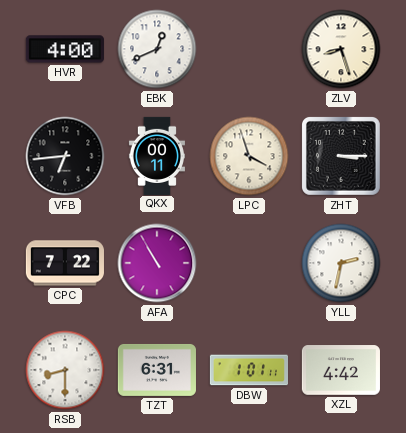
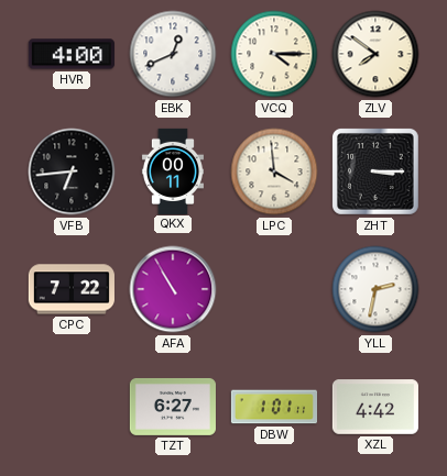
VCQ: none -> 4:15 (274, 54)
ZLV: 8:27 -> 7:51 (375, 54)
LPC: 3:57 -> 3:59 (274, 171)
RSB: 8:30 -> none (65, 370)
TZT: 6:31 -> 6:27 (173, 407)
